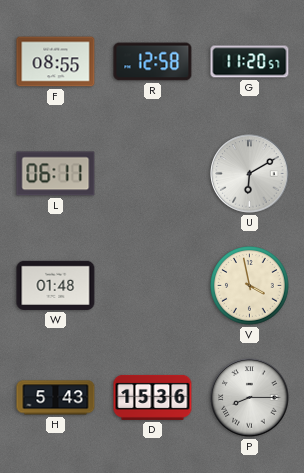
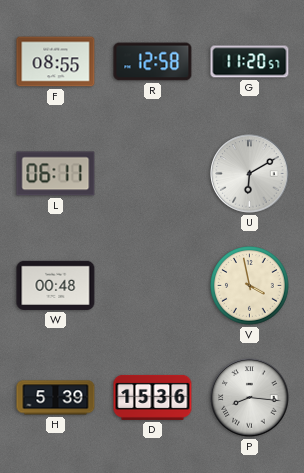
W: 01:48 -> 00:48 (56, 285)
H: 5:43 -> 5:39 (56, 398)
P: 8:15 -> 8:16 (250, 398)
